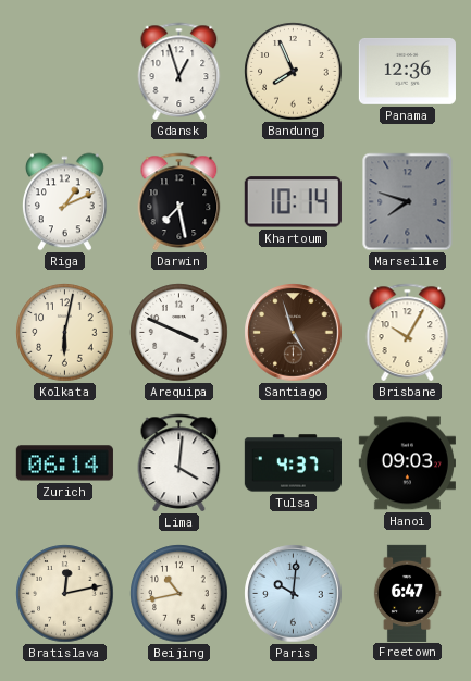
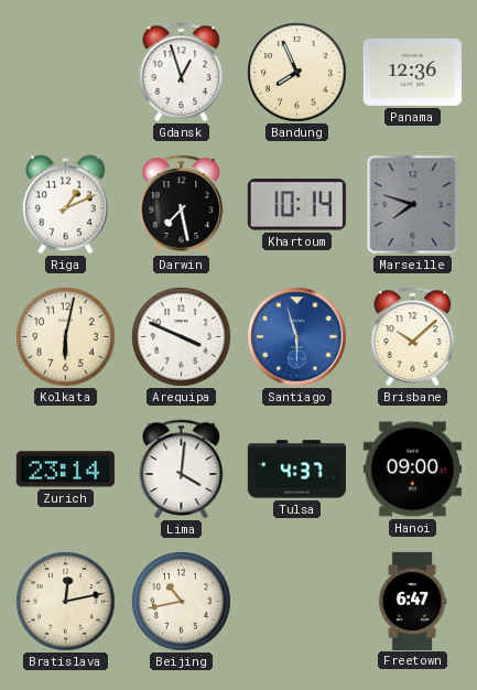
Santiago: 4:57 -> 5:57 (297, 337)
Santiago dial: brown -> blue (297, 337)
Brisbane: 10:05 -> 10:08 (413, 336)
Zurich: 06:14 -> 23:14 (65, 470)
Hanoi: 09:03 -> 09:00 (412, 470)
Paris: 10:01 -> none (294, 594)
